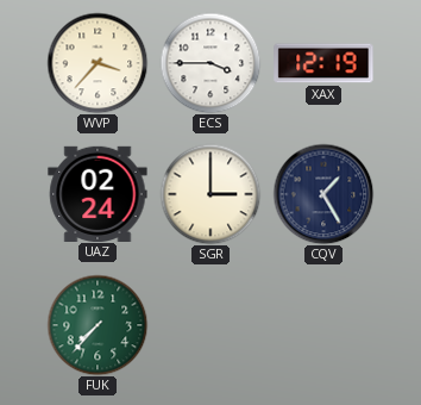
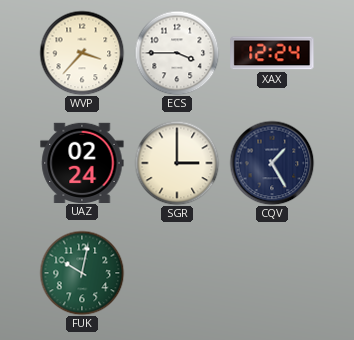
XAX: 12:19 -> 12:24 (272, 53)
FUK: 7:37 -> 10:02 (82, 273)
